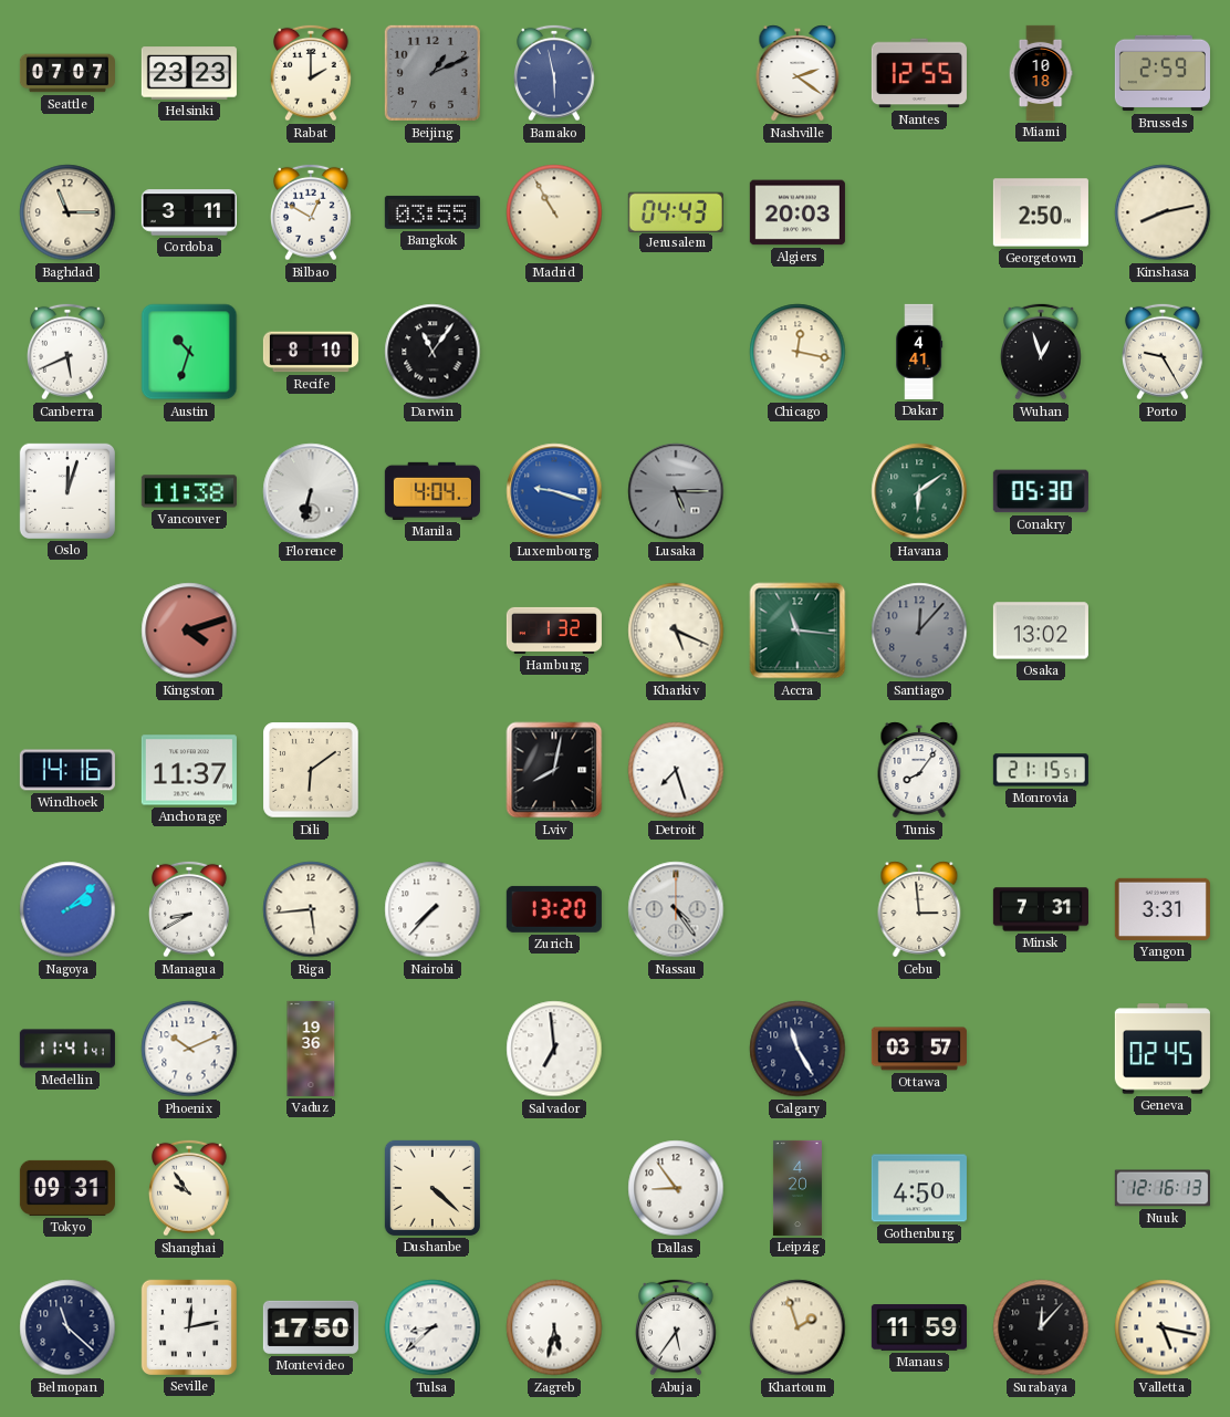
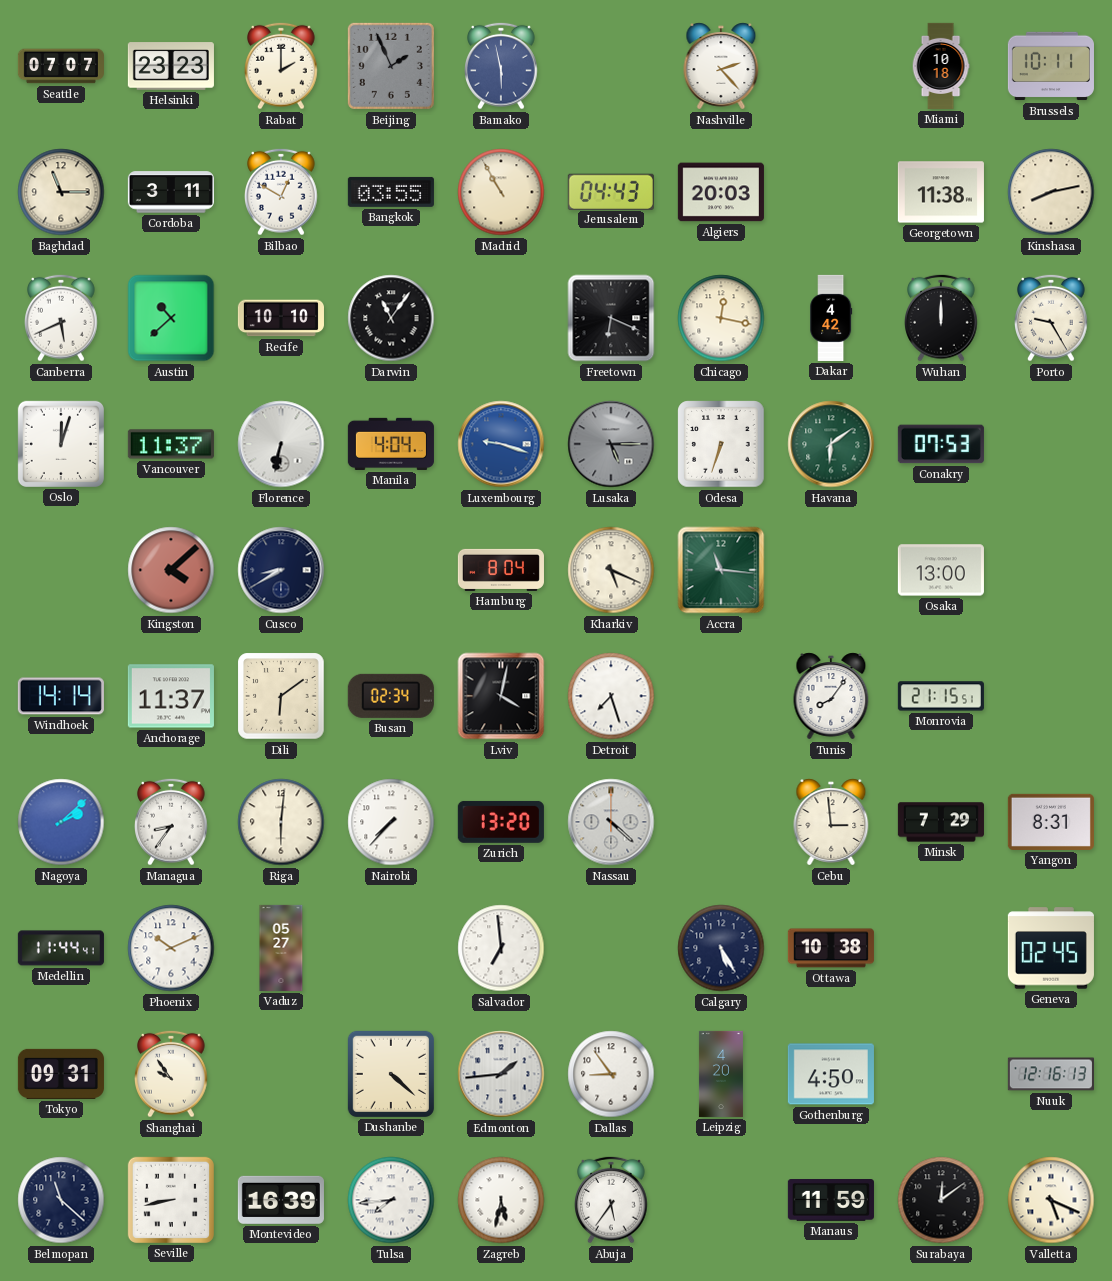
Beijing: 1:11 -> 1:56 (391, 66)
Nashville: 2:21 -> 2:23 (721, 66)
Nantes: 12:55 -> none (919, 73)
Brussels: 2:59 -> 10:11 (1051, 66)
Georgetown: 2:50 -> 11:38 (941, 192)
Austin: 10:33 -> 10:38 (171, 318)
Recife: 8:10 -> 10:10 (281, 318)
Freetown: none -> 6:19 (611, 318)
Dakar: 4:41 -> 4:42 (831, 318)
Wuhan: 12:57 -> 12:00 (942, 318)
Vancouver: 11:38 -> 11:37 (171, 444)
Odesa: none -> 6:33 (721, 444)
Conakry: 05:30 -> 07:53 (941, 444)
Kingston: 4:12 -> 4:08 (171, 570)
Cusco: none -> 8:40 (281, 570)
Hamburg: 1:32 -> 8:04 (501, 570)
Santiago: 12:07 -> none (919, 631)
Osaka: 13:02 -> 13:00 (941, 570)
Windhoek: 14:16 -> 14:14 (61, 696)
Busan: none -> 02:34 (391, 696)
Lviv: 8:02 -> 4:02 (501, 696)
Managua: 8:40 -> 8:36 (172, 822)
Riga: 5:44 -> 6:01 (281, 822)
Nassau: 4:24 -> 4:22 (611, 822)
Minsk: 7:31 -> 7:29 (941, 822)
Yangon: 3:31 -> 8:31 (1051, 822)
Medellin: 11:41 -> 11:44 (61, 948)
Vaduz: 19:36 -> 05:27 (281, 948)
Calgary: 11:25 -> 5:25 (721, 948)
Ottawa: 03:57 -> 10:38 (831, 948)
Edmonton: none -> 1:44 (501, 1074)
Seville: 12:13 -> 8:43 (171, 1200)
Montevideo: 17:50 -> 16:39 (281, 1200)
Tulsa: 8:38 -> 7:44 (391, 1200)
Khartoum: 1:57 -> none (798, 1327)
Surabaya: 12:07 -> 12:09 (941, 1200)
Valletta: 5:17 -> 5:19 (1051, 1200)
